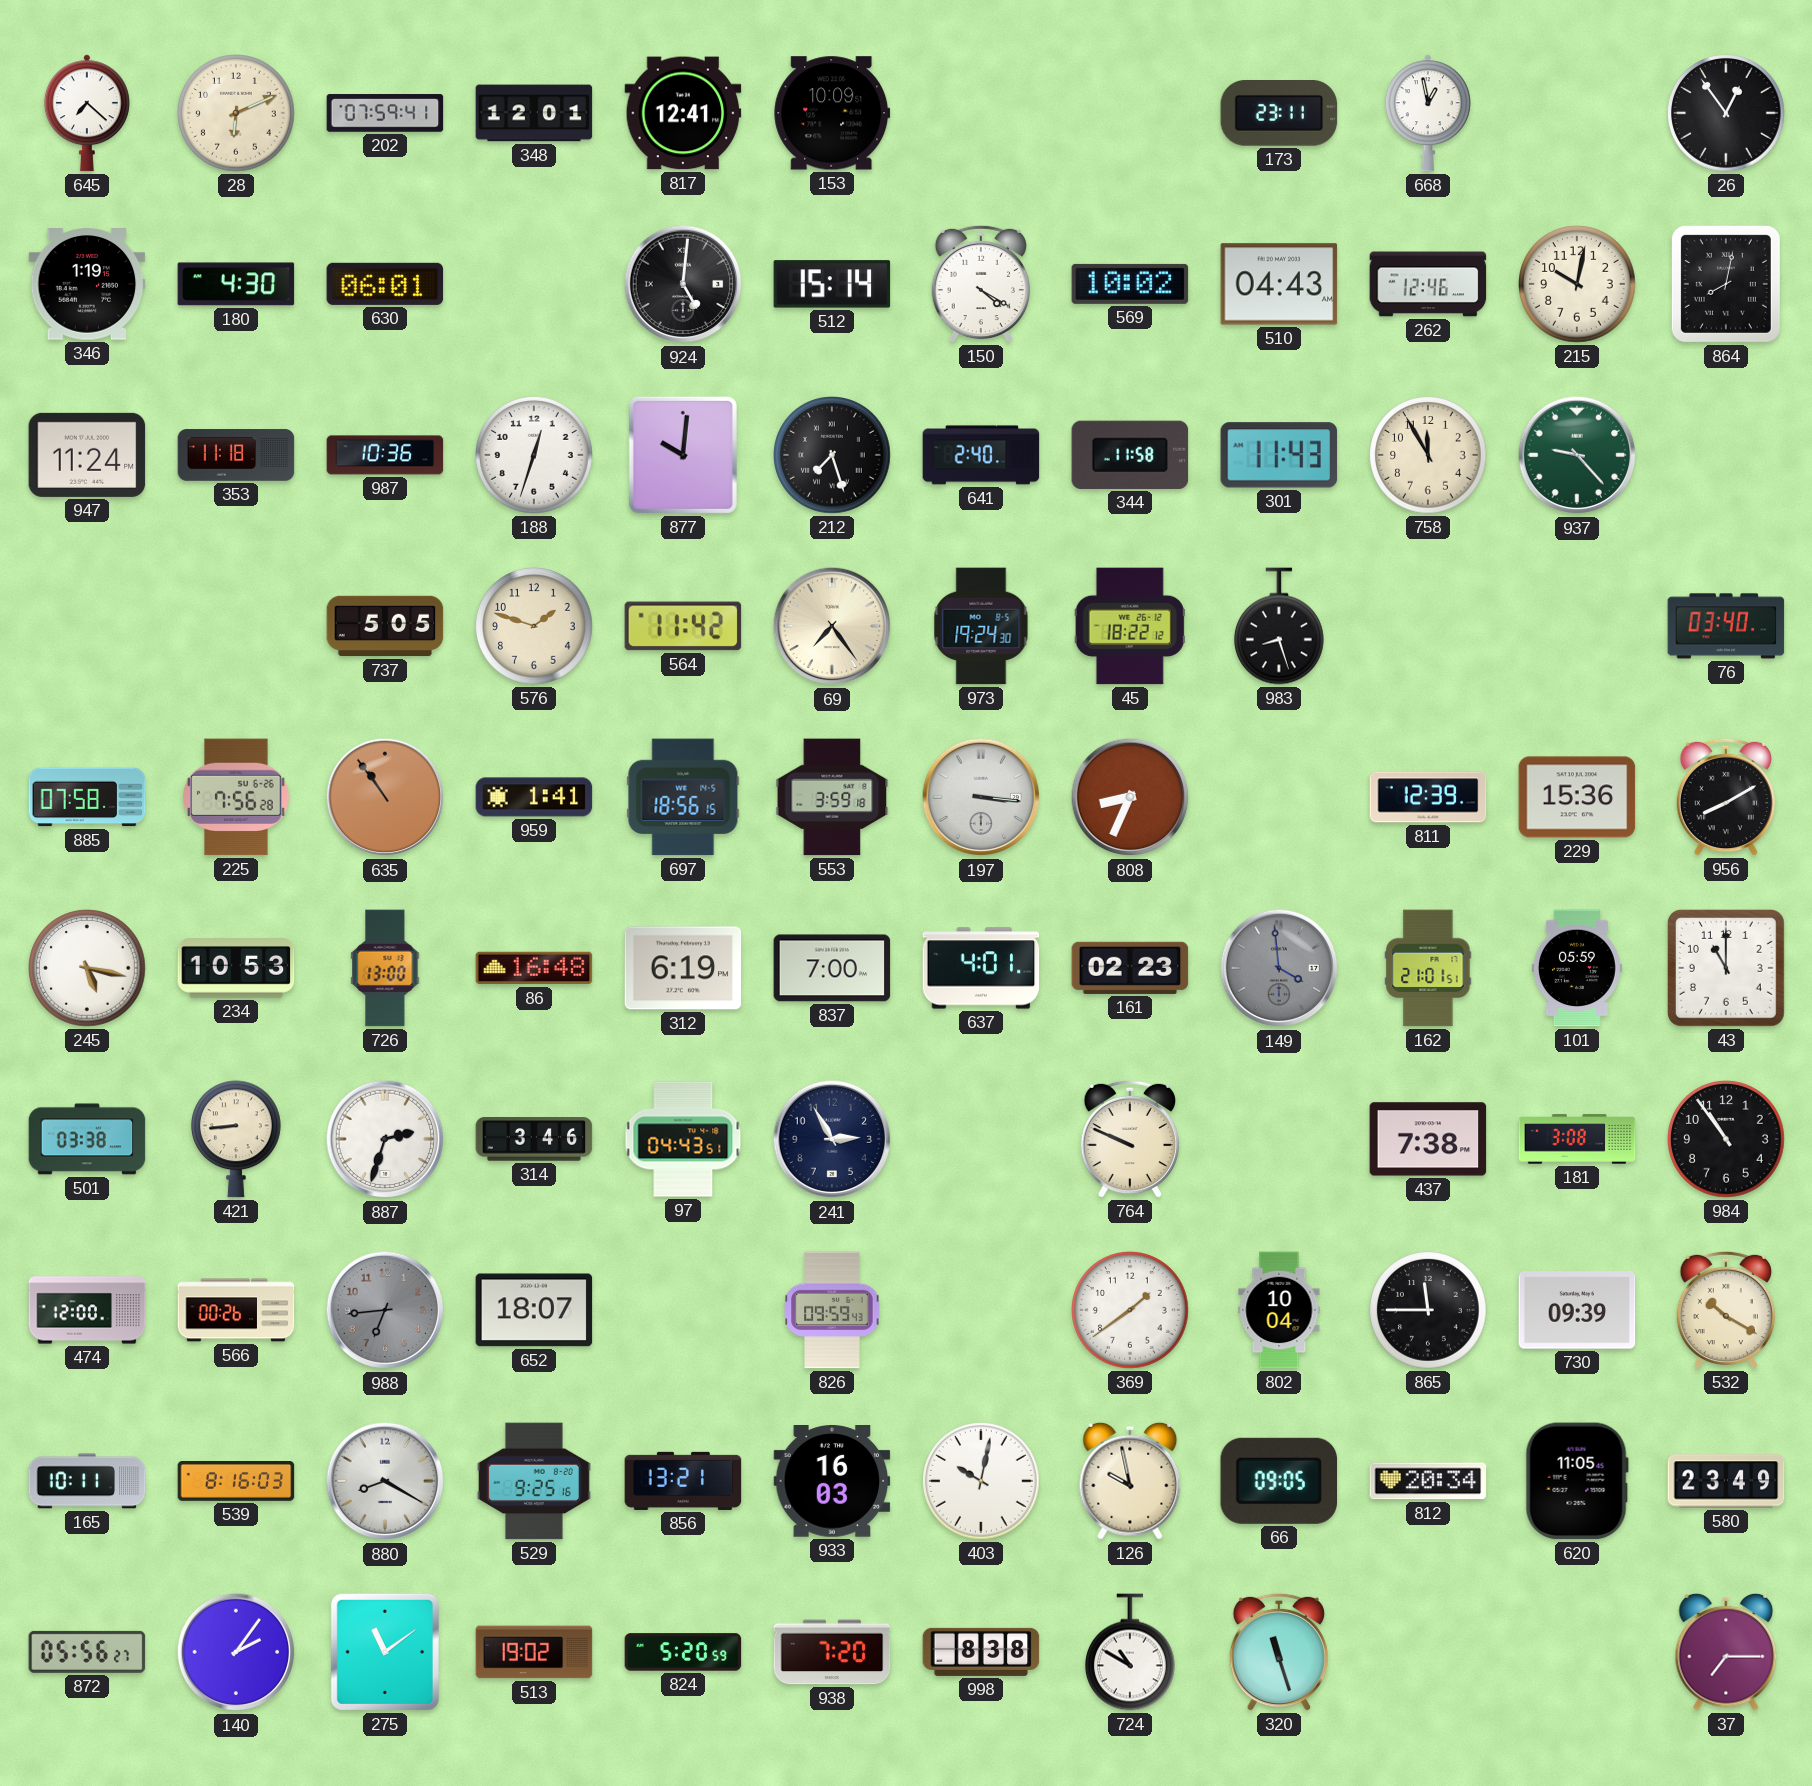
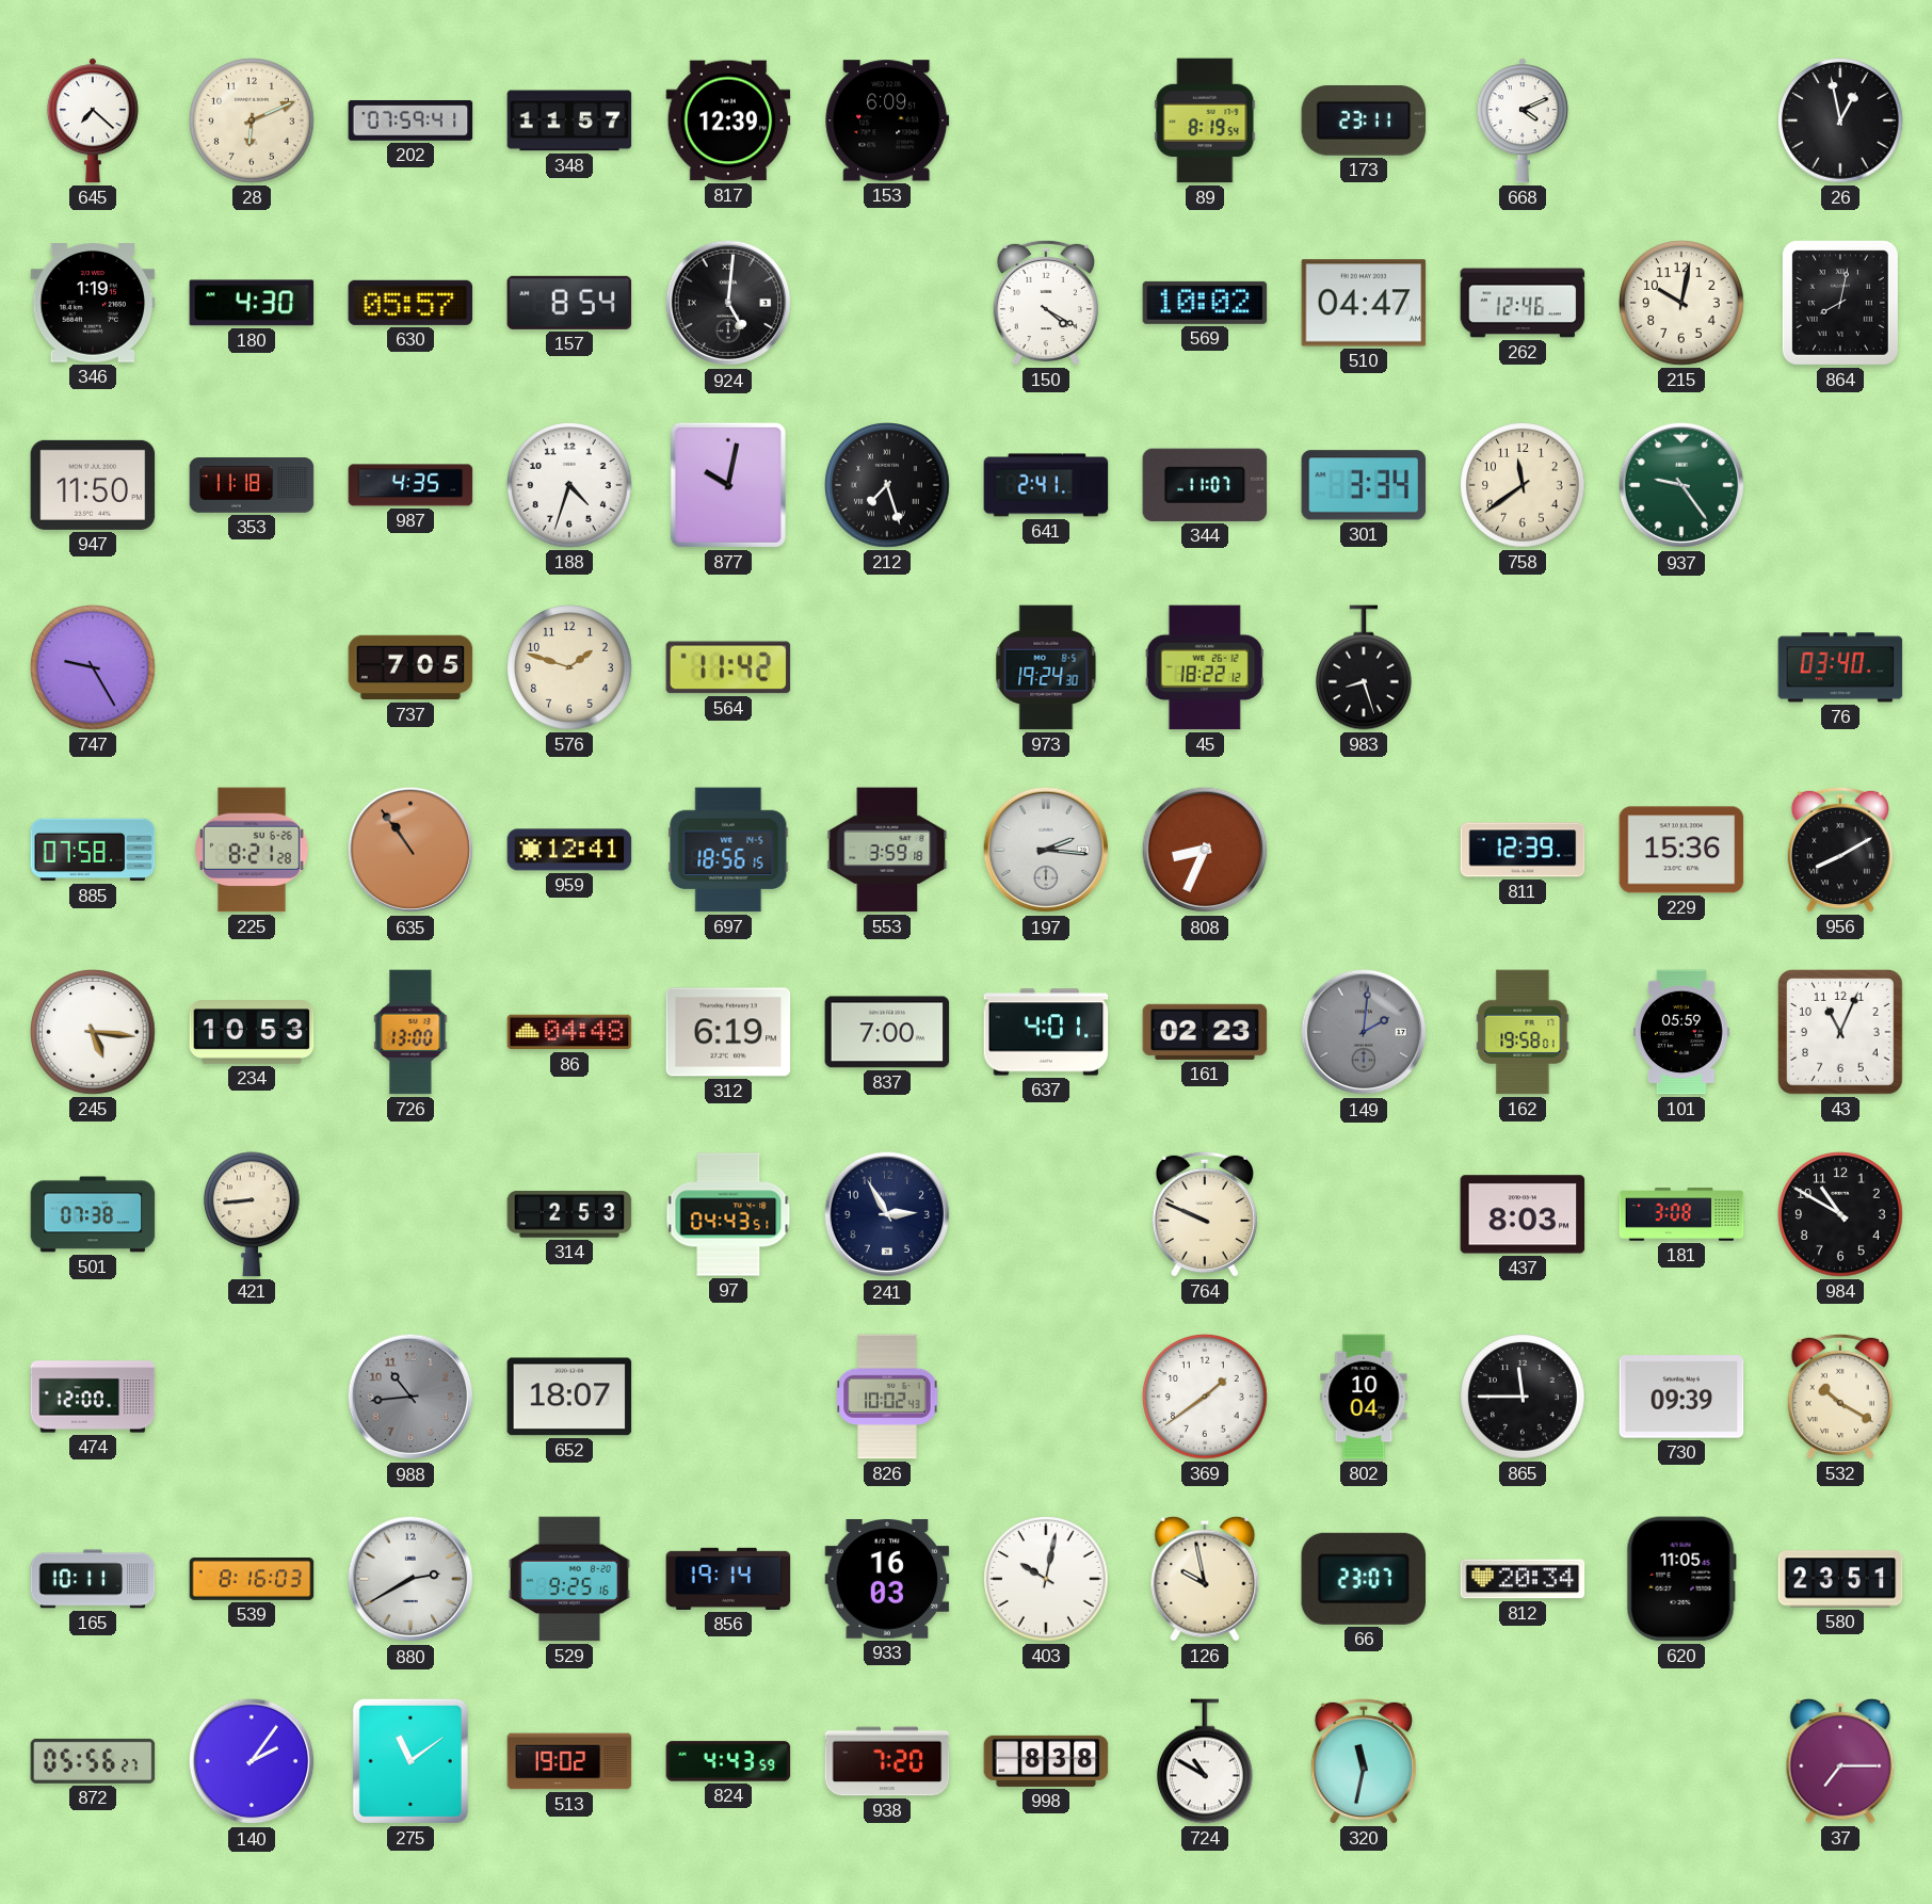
348: 12:01 -> 11:57 (569, 120)
817: 12:41 -> 12:39 (728, 120)
153: 10:09 -> 6:09 (887, 120)
89: none -> 8:19 (1205, 120)
668: 12:58 -> 4:11 (1523, 120)
26: 12:54 -> 12:58 (1841, 122)
630: 06:01 -> 05:57 (410, 303)
157: none -> 8:54 (569, 303)
512: 15:14 -> none (832, 284)
510: 04:43 -> 04:47 (1364, 303)
947: 11:24 -> 11:50 (93, 485)
987: 10:36 -> 4:35 (410, 485)
188: 12:33 -> 4:33 (570, 486)
877: 10:01 -> 10:02 (728, 485)
641: 2:40 -> 2:41 (1046, 485)
344: 11:58 -> 11:07 (1205, 485)
301: 11:43 -> 3:34 (1364, 485)
758: 11:55 -> 11:39 (1524, 486)
937: 9:23 -> 9:24 (1681, 485)
747: none -> 9:25 (94, 668)
737: 5:05 -> 7:05 (410, 667)
69: 7:24 -> none (832, 626)
225: 7:56 -> 8:21 (252, 850)
959: 1:41 -> 12:41 (569, 850)
197: 3:16 -> 2:16 (1046, 850)
245: 5:17 -> 5:16 (94, 1033)
86: 16:48 -> 04:48 (569, 1032)
149: 3:59 -> 2:01 (1364, 1032)
162: 21:01 -> 19:58 (1523, 1032)
43: 11:00 -> 11:04 (1840, 1032)
501: 03:38 -> 07:38 (93, 1214)
887: 2:33 -> none (385, 1139)
314: 3:46 -> 2:53 (569, 1214)
437: 7:38 -> 8:03 (1523, 1214)
984: 10:54 -> 10:50 (1841, 1215)
566: 00:26 -> none (236, 1310)
988: 6:44 -> 10:44 (410, 1397)
826: 09:59 -> 10:02 (887, 1397)
880: 8:20 -> 2:40 (410, 1579)
856: 13:21 -> 19:14 (728, 1579)
66: 09:05 -> 23:07 (1364, 1579)
580: 23:49 -> 23:51 (1840, 1579)
824: 5:20 -> 4:43 (728, 1761)
320: 11:27 -> 11:32 (1364, 1761)
